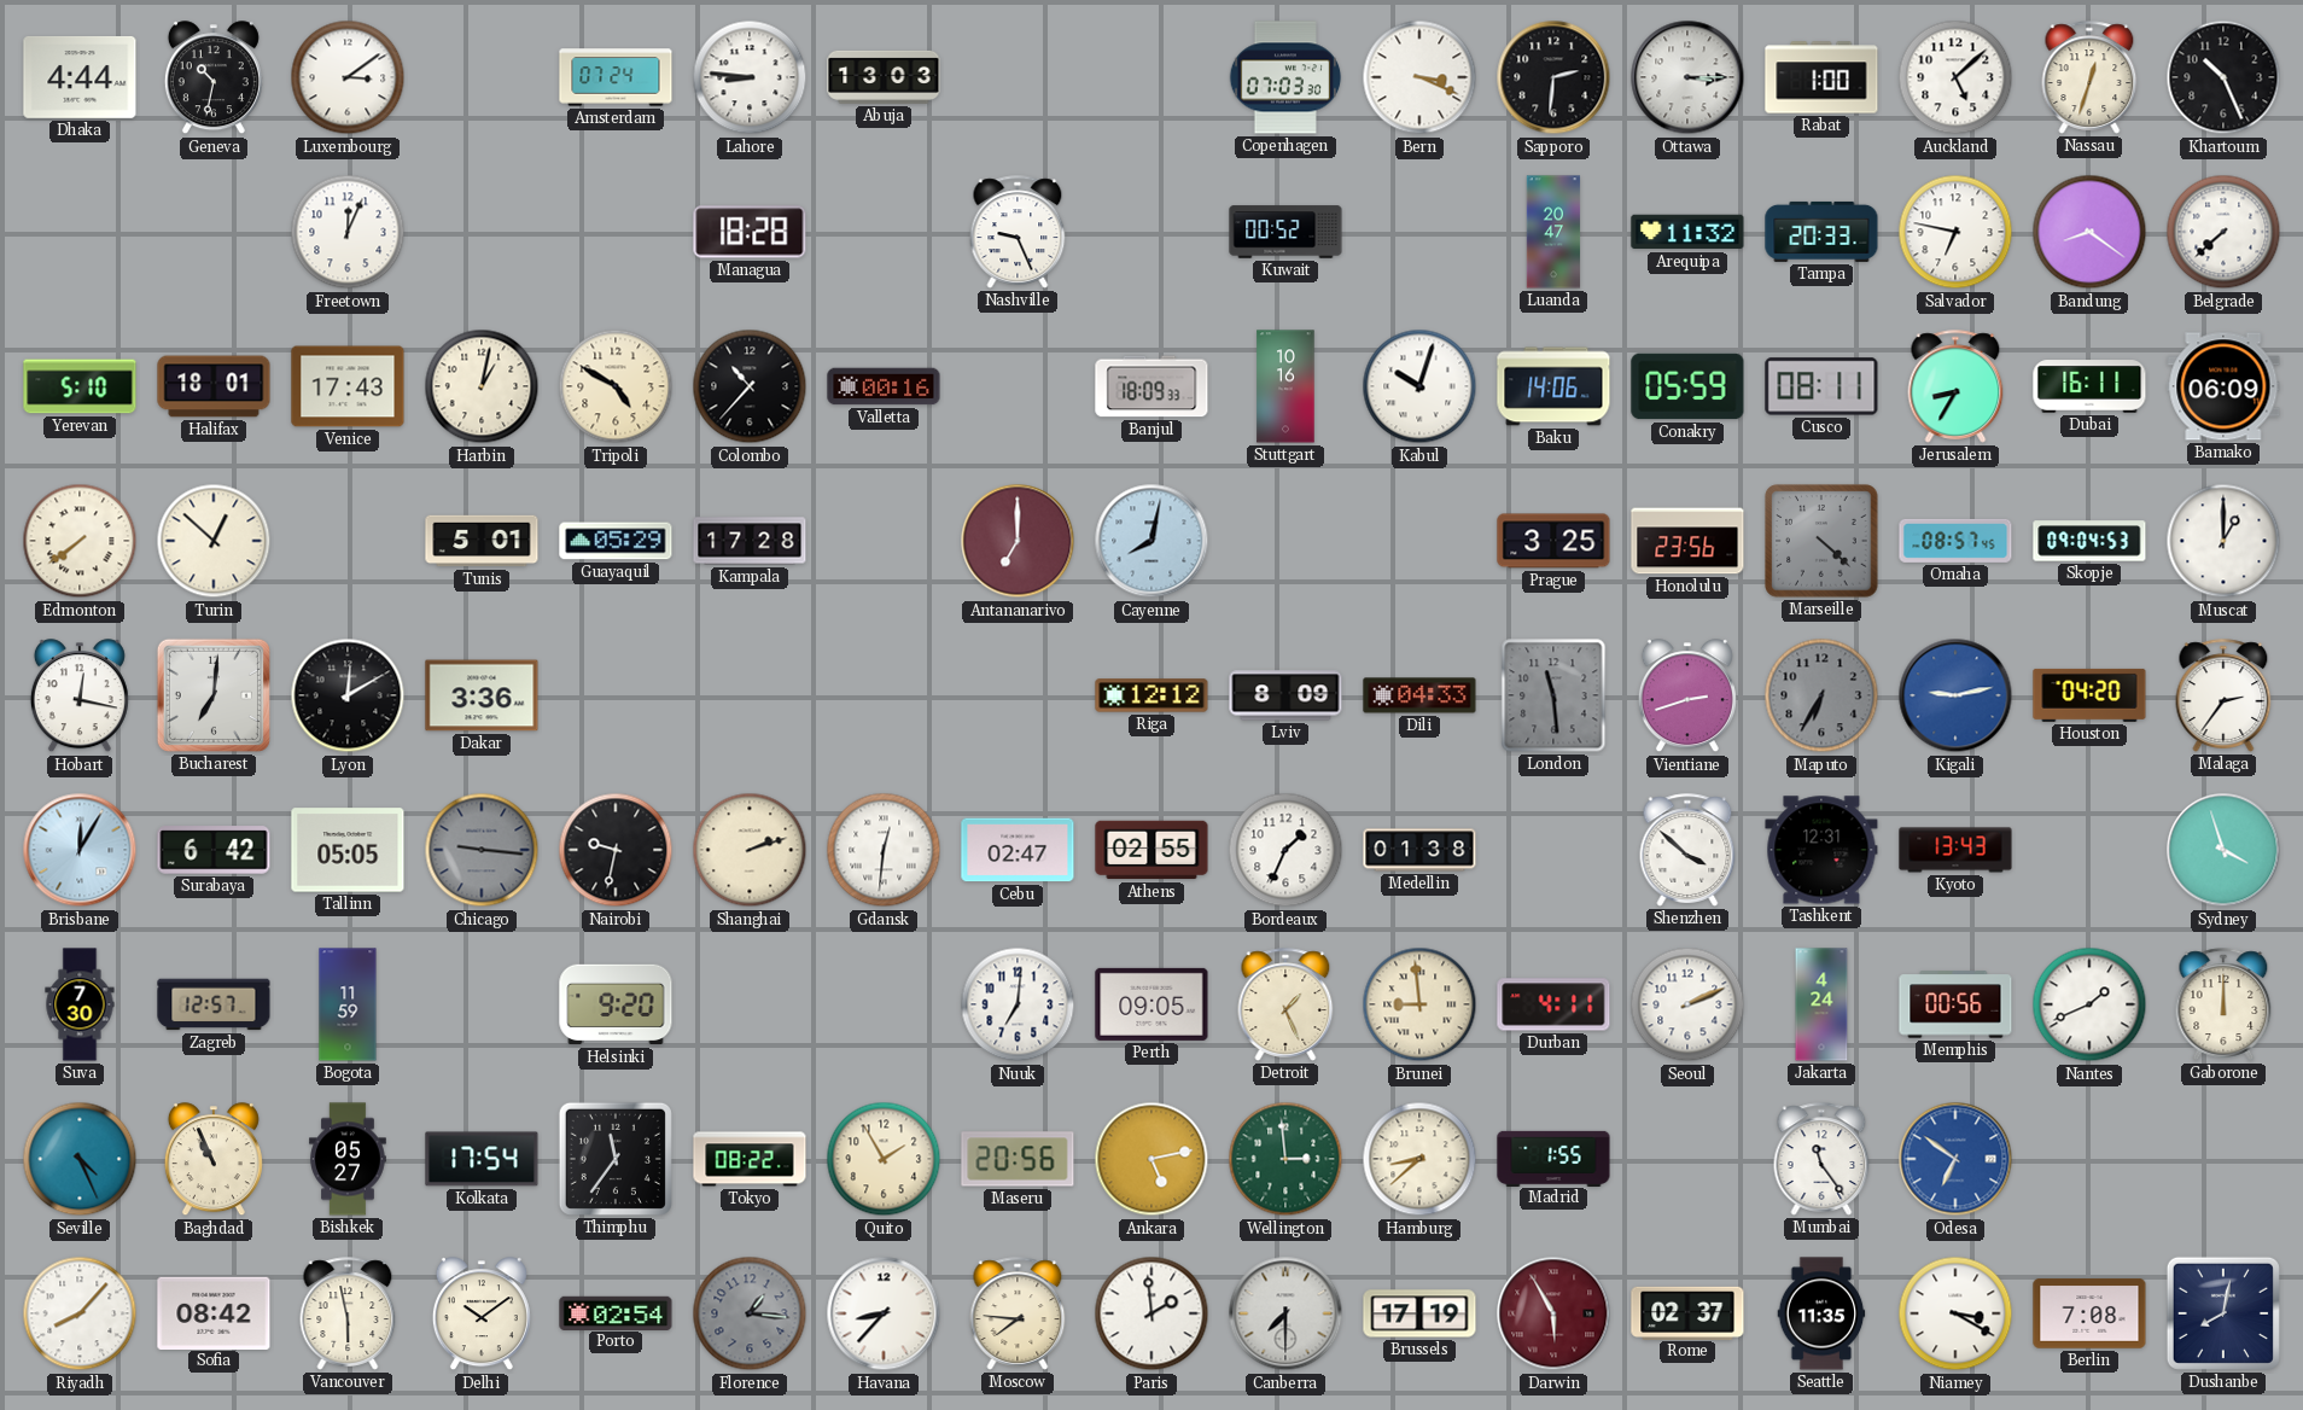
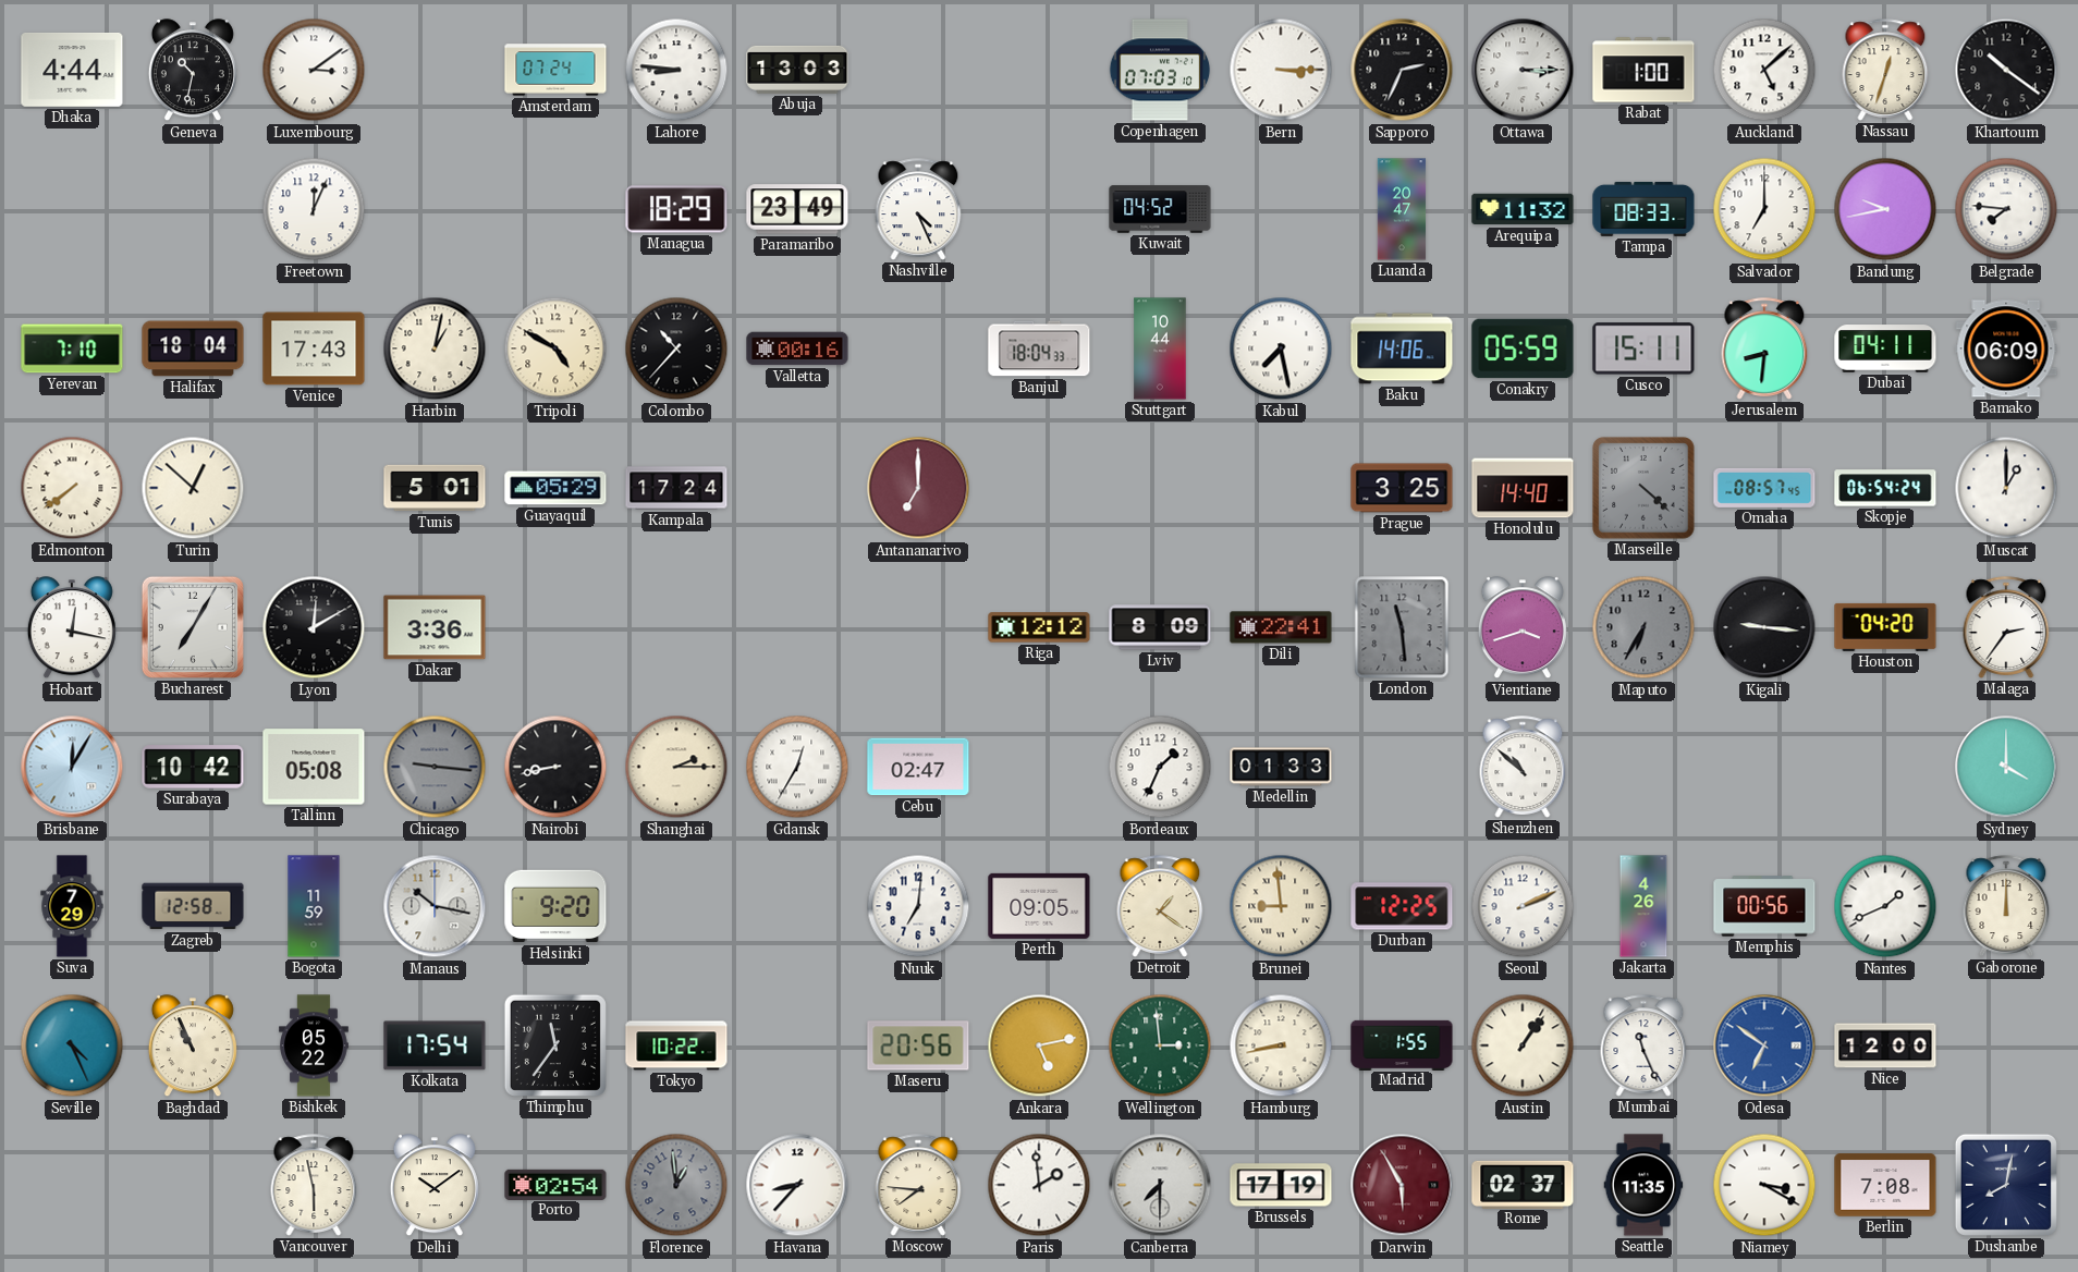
Copenhagen: 07:03:30 -> 07:03:10 (1160, 70)
Bern: 3:19 -> 3:15 (1281, 70)
Sapporo: 2:31 -> 2:34 (1402, 70)
Khartoum: 10:26 -> 10:21 (2006, 70)
Managua: 18:28 -> 18:29 (676, 209)
Paramaribo: none -> 23:49 (797, 209)
Nashville: 9:26 -> 4:26 (918, 209)
Kuwait: 00:52 -> 04:52 (1160, 209)
Tampa: 20:33 -> 08:33 (1643, 209)
Salvador: 6:47 -> 7:00 (1764, 209)
Bandung: 8:21 -> 9:43 (1885, 209)
Belgrade: 7:38 -> 7:46 (2006, 209)
Yerevan: 5:10 -> 7:10 (72, 348)
Halifax: 18:01 -> 18:04 (193, 348)
Banjul: 18:09 -> 18:04 (1039, 348)
Stuttgart: 10:16 -> 10:44 (1160, 348)
Kabul: 10:03 -> 7:28 (1281, 348)
Cusco: 08:11 -> 15:11 (1643, 348)
Jerusalem: 8:35 -> 8:31 (1764, 348)
Dubai: 16:11 -> 04:11 (1885, 348)
Kampala: 17:28 -> 17:24 (676, 488)
Cayenne: 8:02 -> none (1151, 541)
Honolulu: 23:56 -> 14:40 (1523, 488)
Skopje: 09:04 -> 06:54 (1885, 488)
Bucharest: 7:01 -> 7:05 (193, 627)
Dili: 04:33 -> 22:41 (1281, 627)
Vientiane: 2:42 -> 3:42 (1523, 628)
Kigali: 9:13 -> 9:16 (1764, 627)
Kigali dial: blue -> black (1764, 627)
Surabaya: 6:42 -> 10:42 (193, 767)
Tallinn: 05:05 -> 05:08 (314, 767)
Nairobi: 9:32 -> 8:43 (555, 767)
Shanghai: 2:12 -> 2:15 (676, 767)
Gdansk: 12:31 -> 12:35 (797, 767)
Athens: 02:55 -> none (1151, 850)
Medellin: 01:38 -> 01:33 (1281, 767)
Shenzhen: 3:52 -> 10:52 (1523, 767)
Tashkent: 12:31 -> none (1821, 850)
Kyoto: 13:43 -> none (1955, 850)
Sydney: 3:57 -> 4:00 (2006, 767)
Suva: 7:30 -> 7:29 (72, 906)
Zagreb: 12:57 -> 12:58 (193, 906)
Manaus: none -> 10:17 (435, 906)
Detroit: 1:26 -> 1:21 (1160, 906)
Durban: 4:11 -> 12:25 (1402, 906)
Jakarta: 4:24 -> 4:26 (1643, 906)
Bishkek: 05:27 -> 05:22 (314, 1045)
Tokyo: 08:22 -> 10:22 (676, 1045)
Quito: 1:55 -> none (884, 1159)
Hamburg: 8:38 -> 8:43 (1281, 1045)
Austin: none -> 1:06 (1523, 1045)
Mumbai: 11:24 -> 11:26 (1643, 1045)
Nice: none -> 12:00 (1885, 1045)
Riyadh: 8:07 -> none (80, 1313)
Sofia: 08:42 -> none (214, 1312)
Florence: 1:16 -> 12:59 (676, 1185)
